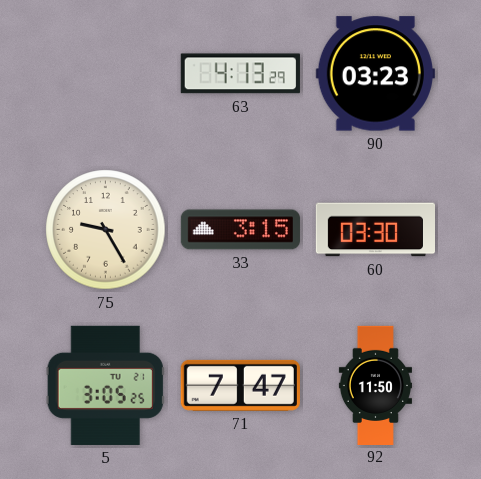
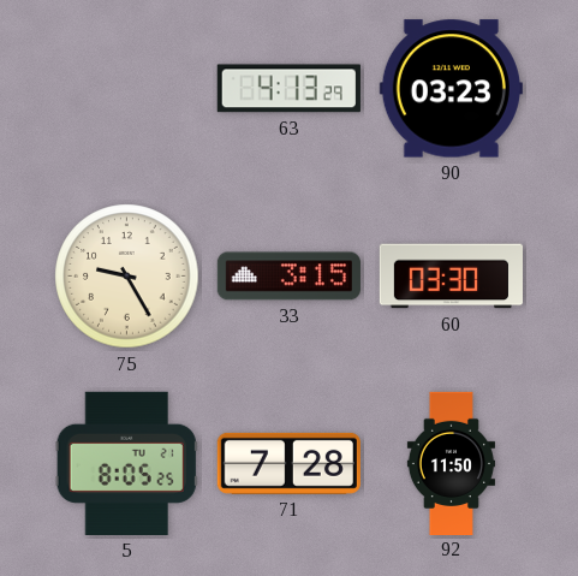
5: 3:05 -> 8:05 (126, 463)
71: 7:47 -> 7:28 (288, 463)
